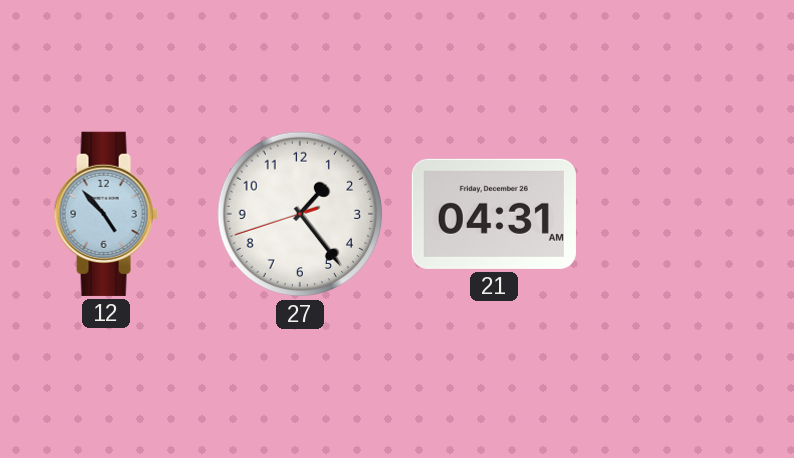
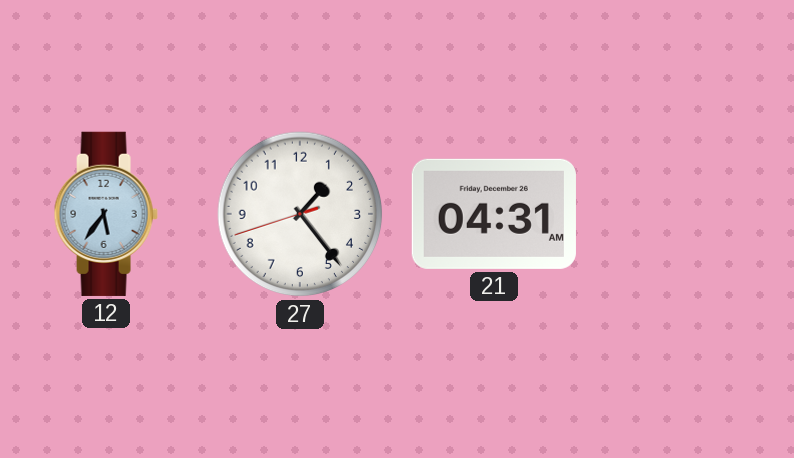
12: 4:53 -> 5:36 (106, 214)
